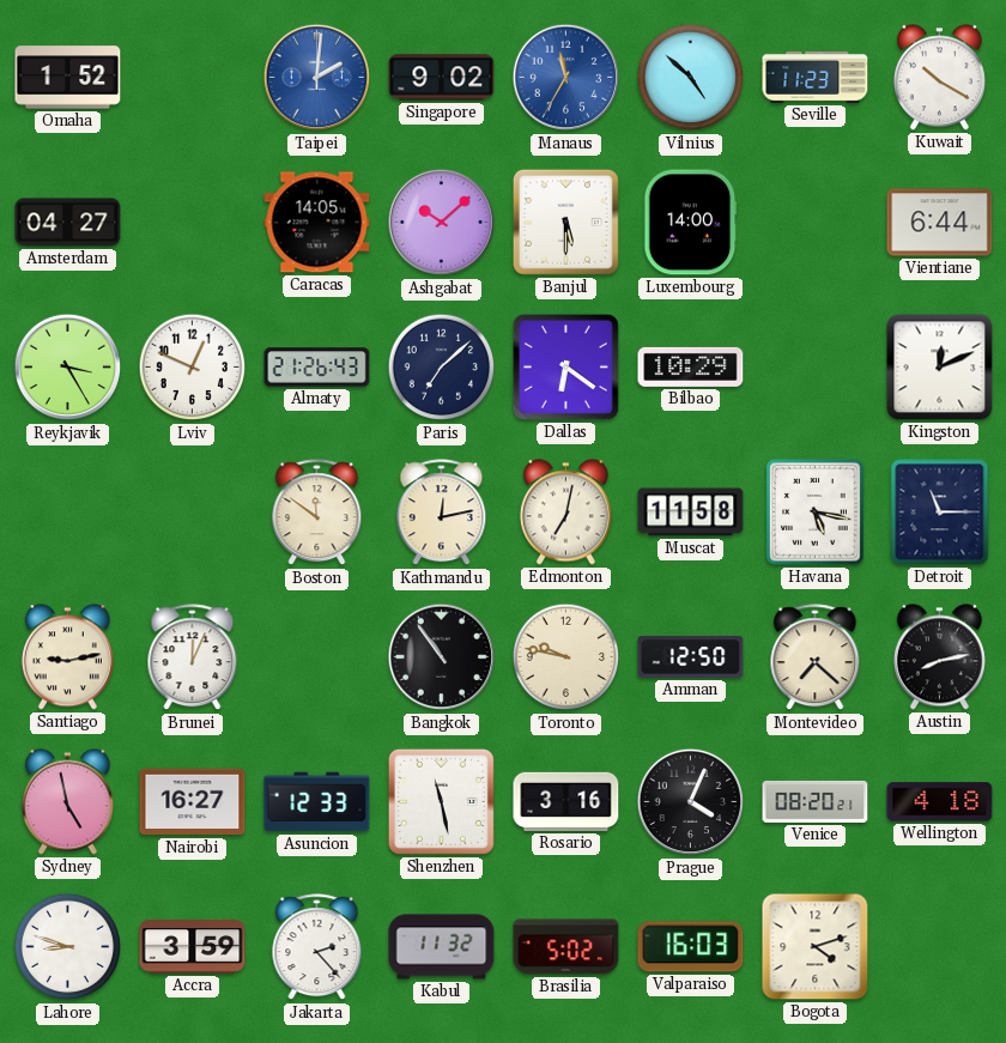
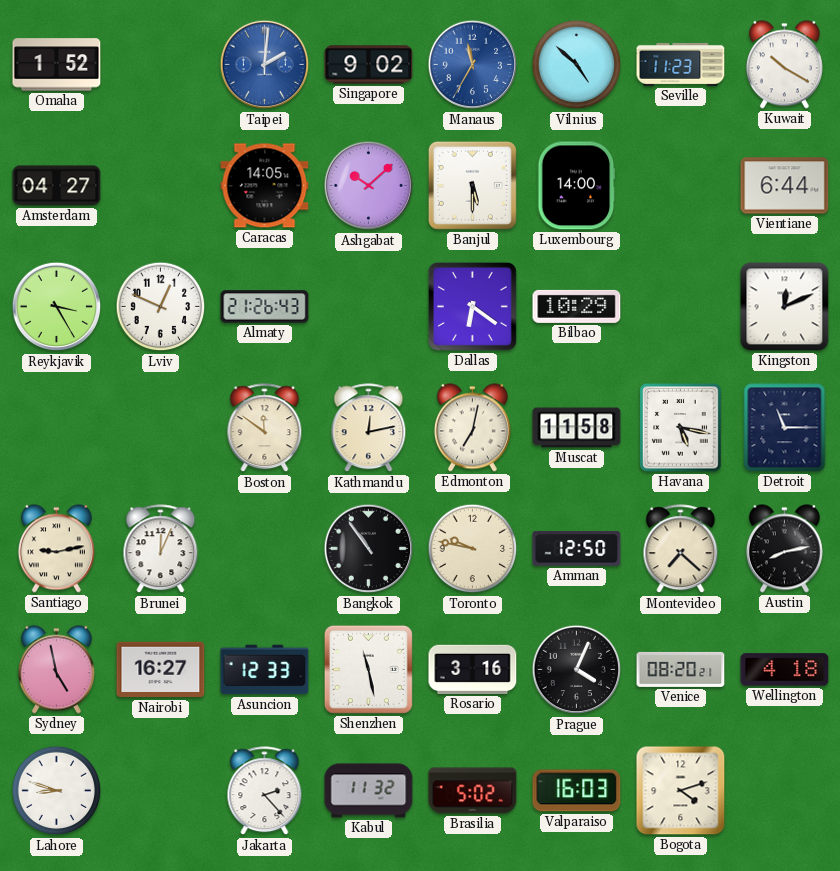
Paris: 7:08 -> none (442, 368)
Accra: 3:59 -> none (193, 947)
